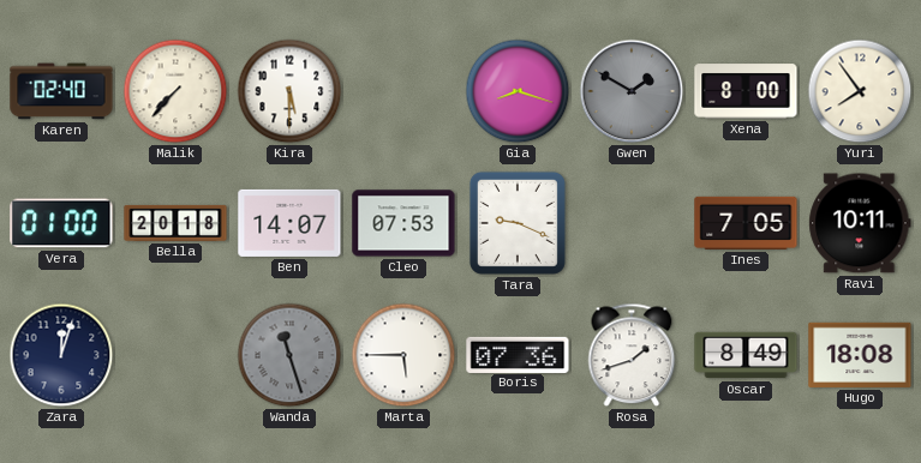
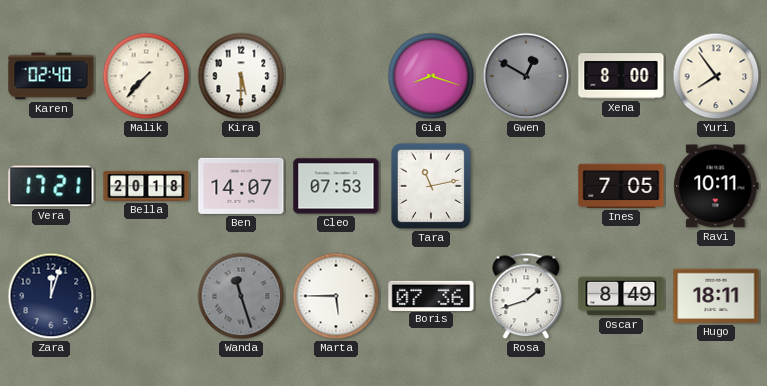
Gwen: 1:50 -> 12:50 (526, 76)
Vera: 01:00 -> 17:21 (51, 186)
Tara: 9:19 -> 11:13 (431, 186)
Hugo: 18:08 -> 18:11 (716, 296)
